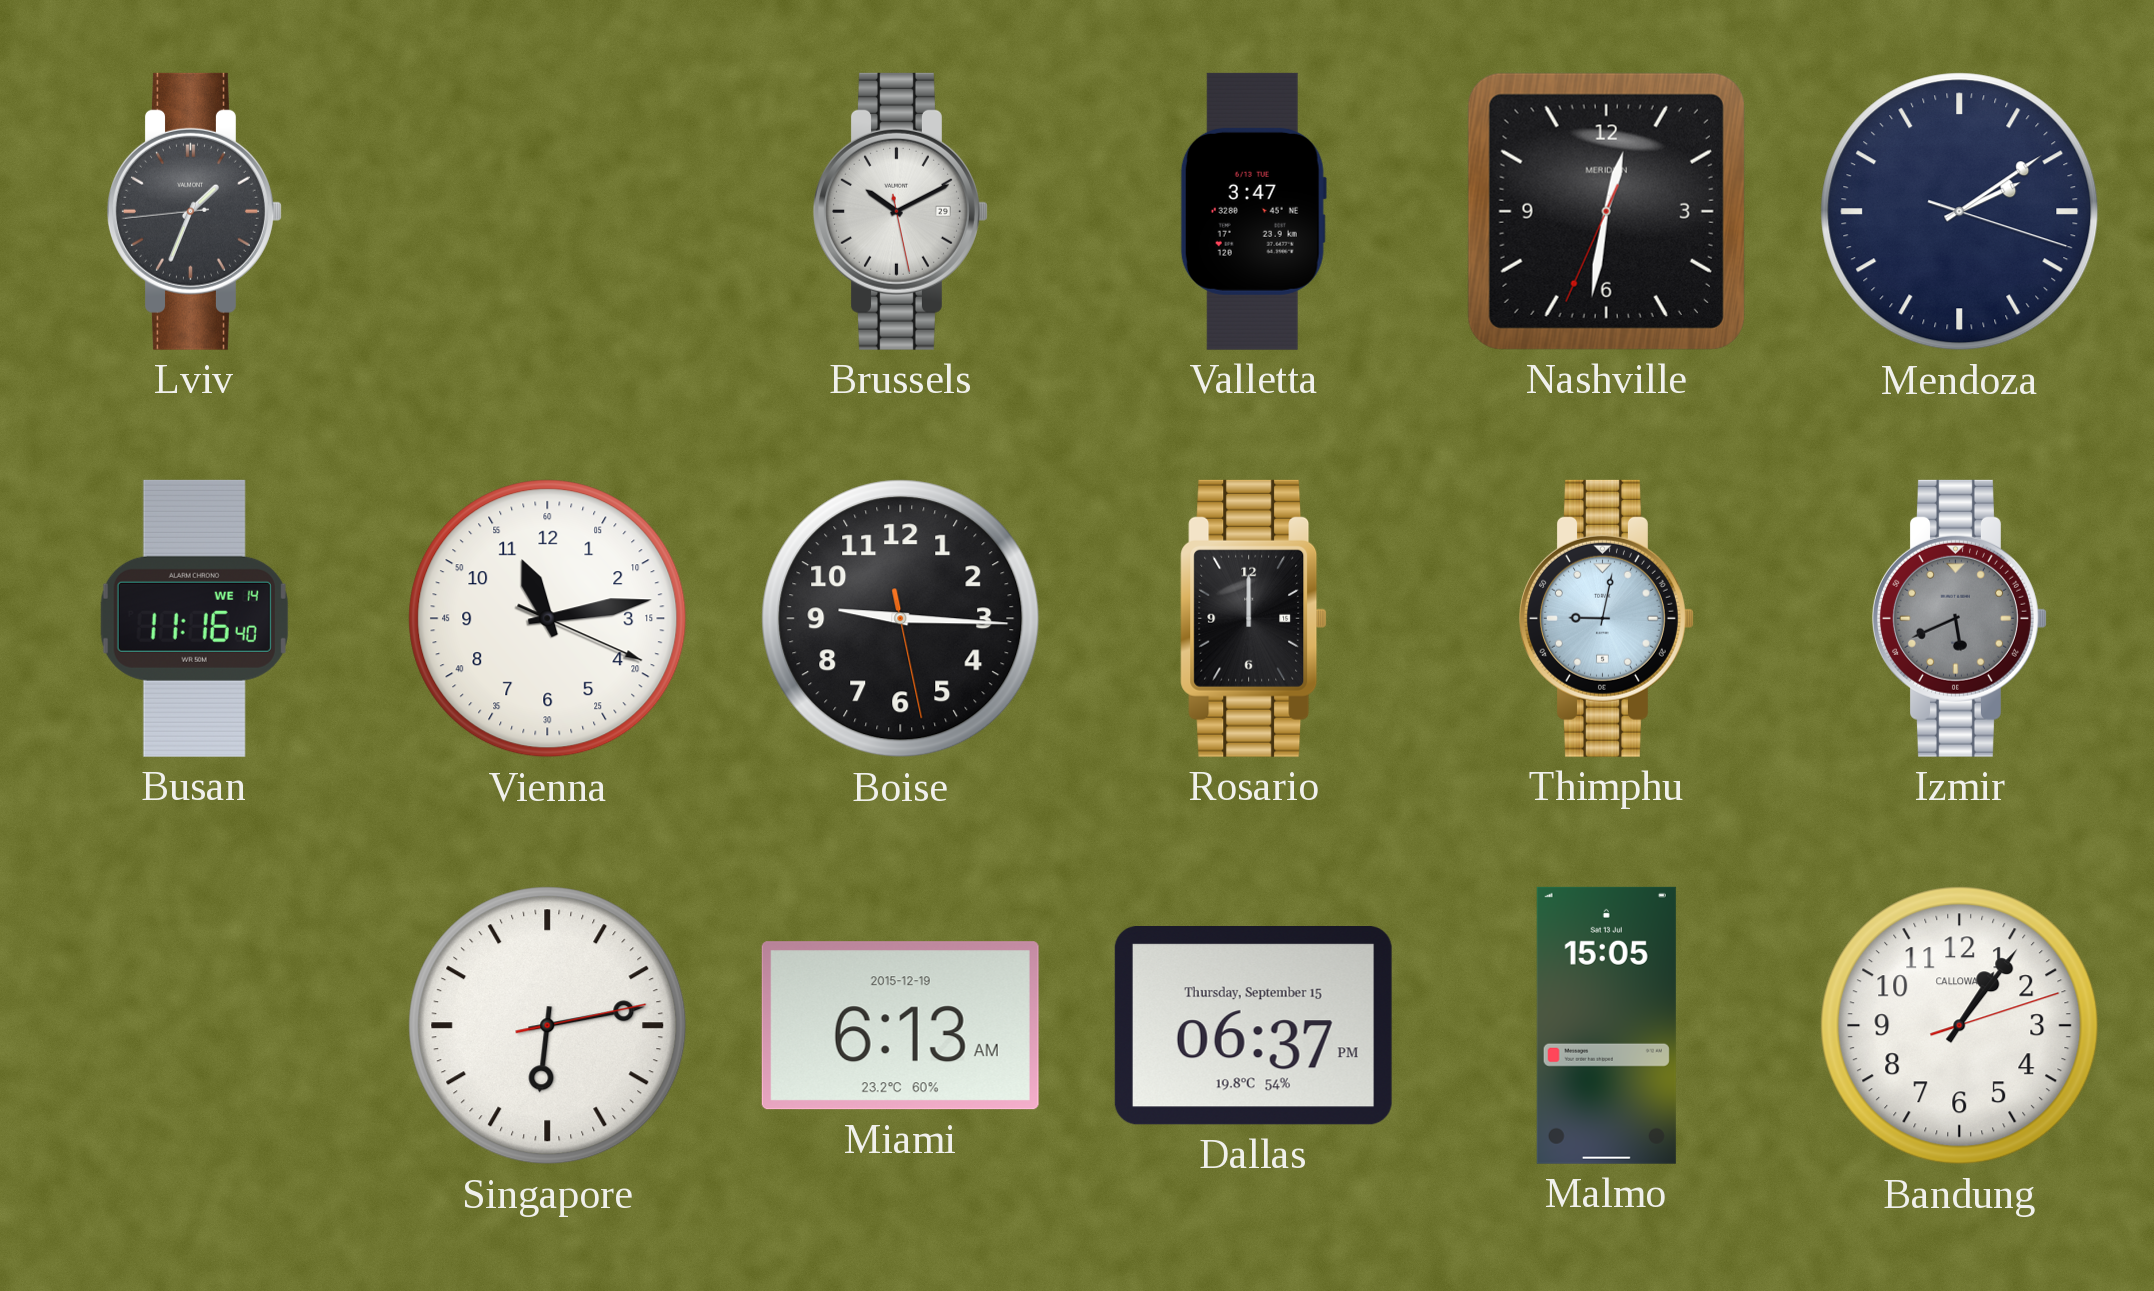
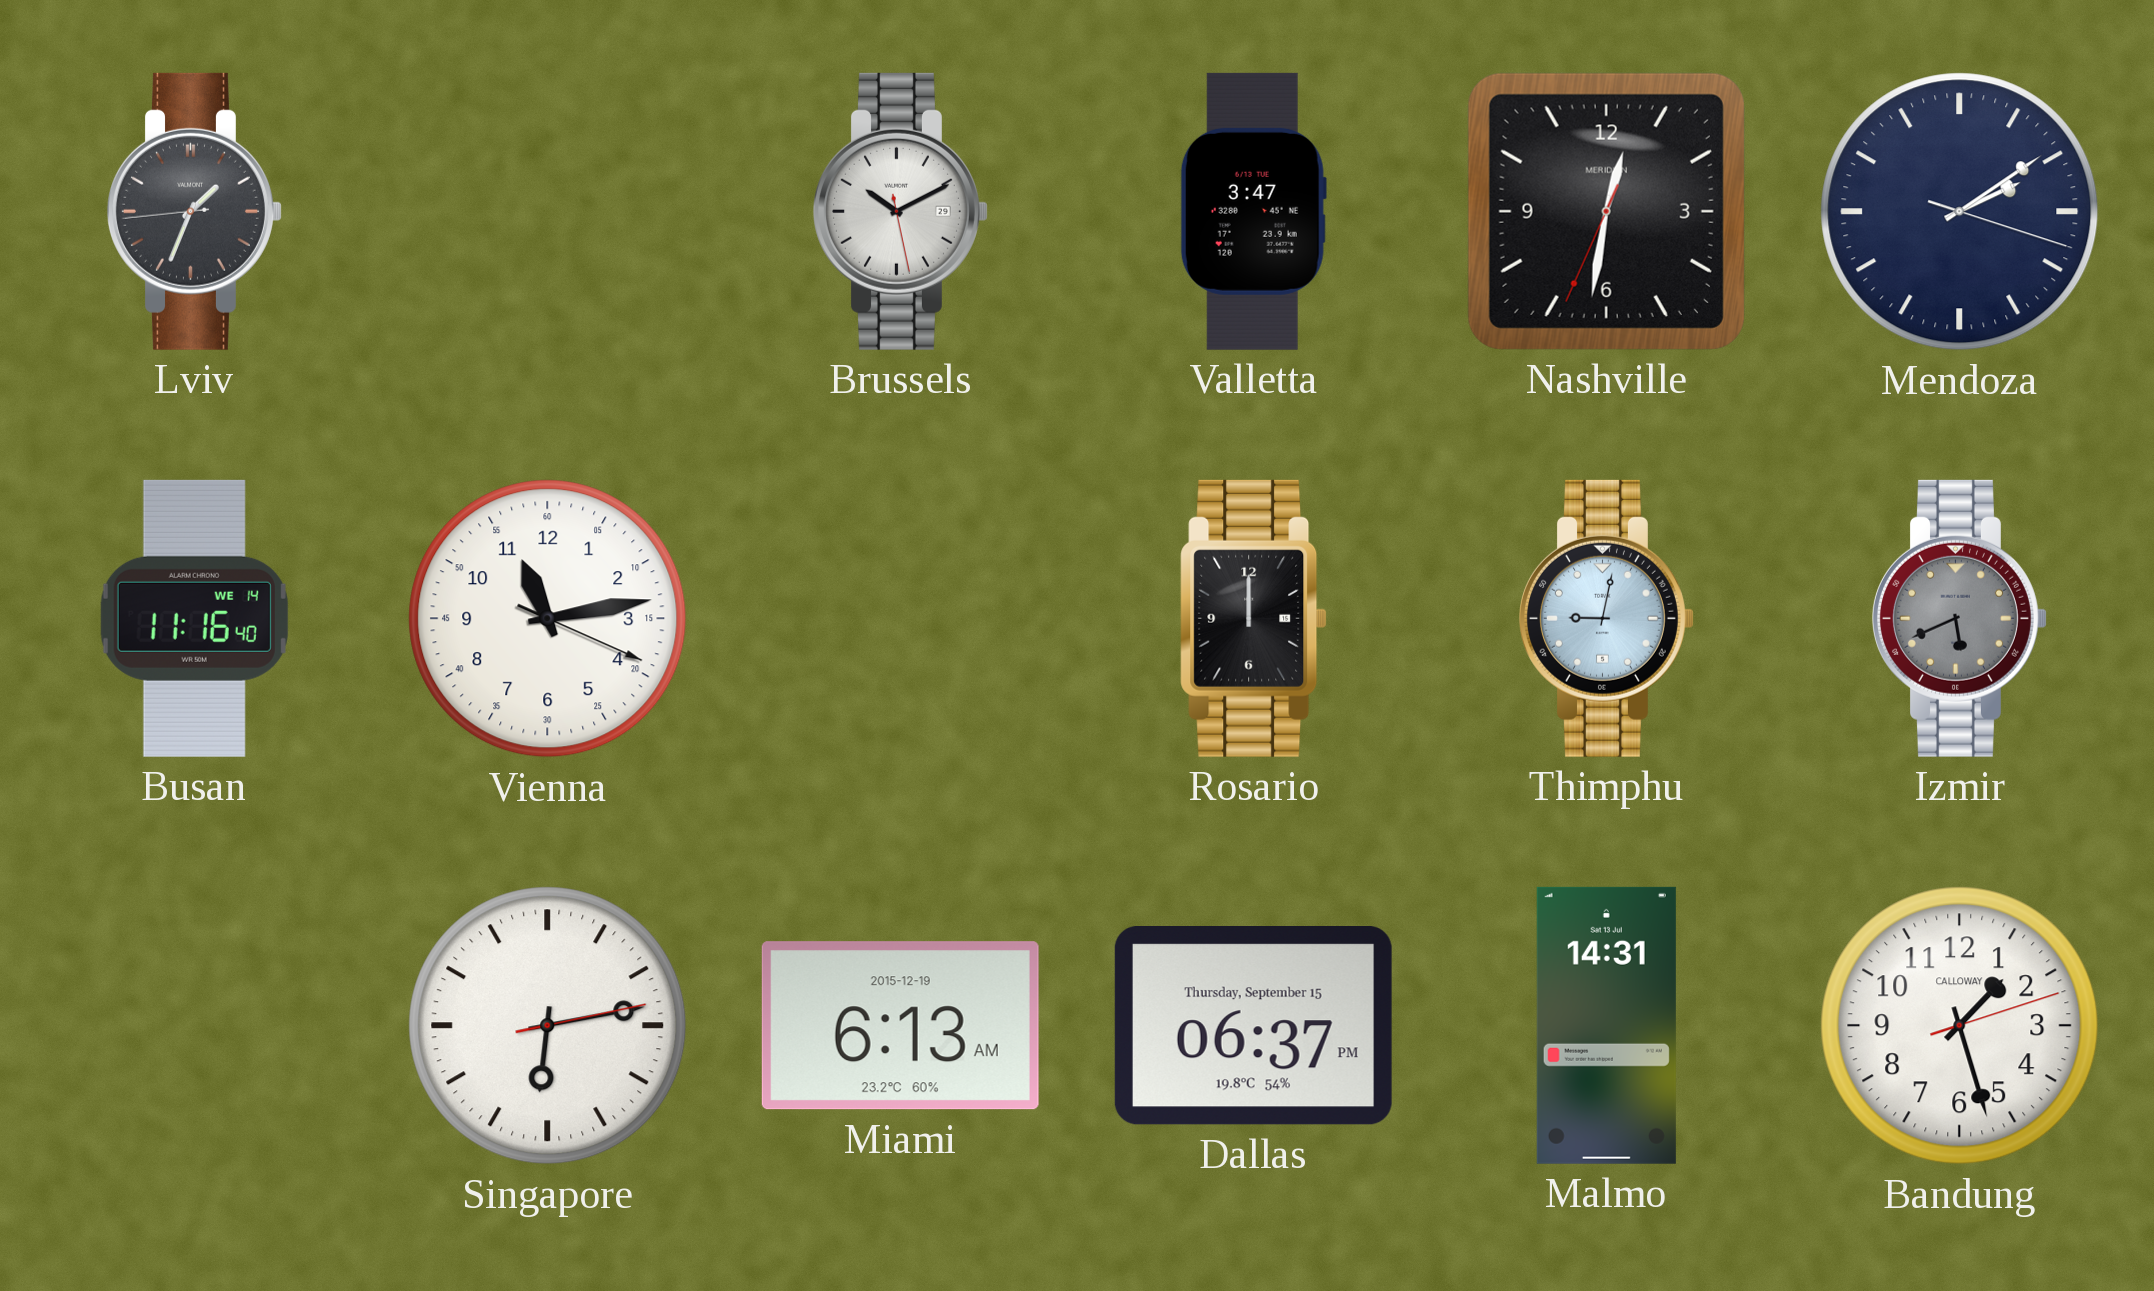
Boise: 9:15 -> none (901, 619)
Malmo: 15:05 -> 14:31 (1606, 1025)
Bandung: 1:06 -> 1:27 (1960, 1026)
